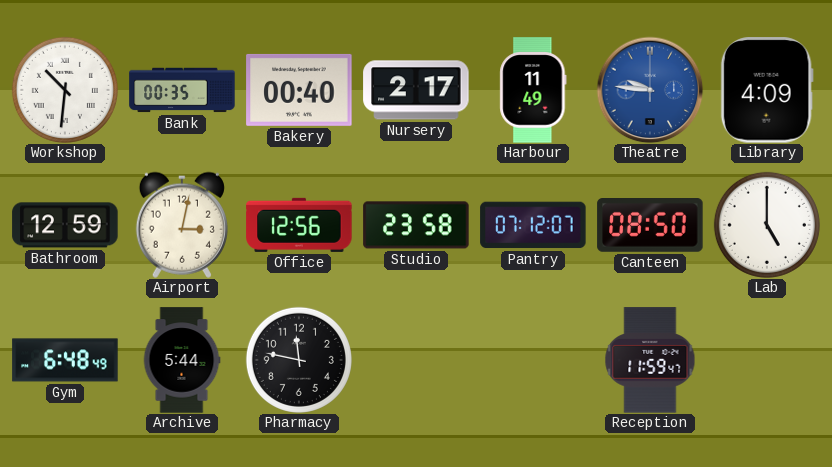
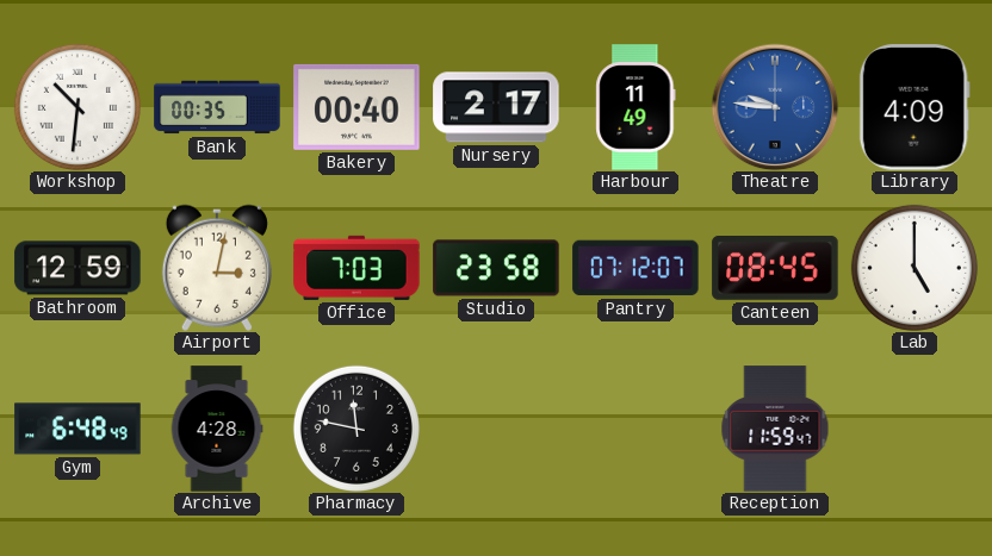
Office: 12:56 -> 7:03 (356, 268)
Canteen: 08:50 -> 08:45 (775, 269)
Archive: 5:44 -> 4:28 (217, 429)
